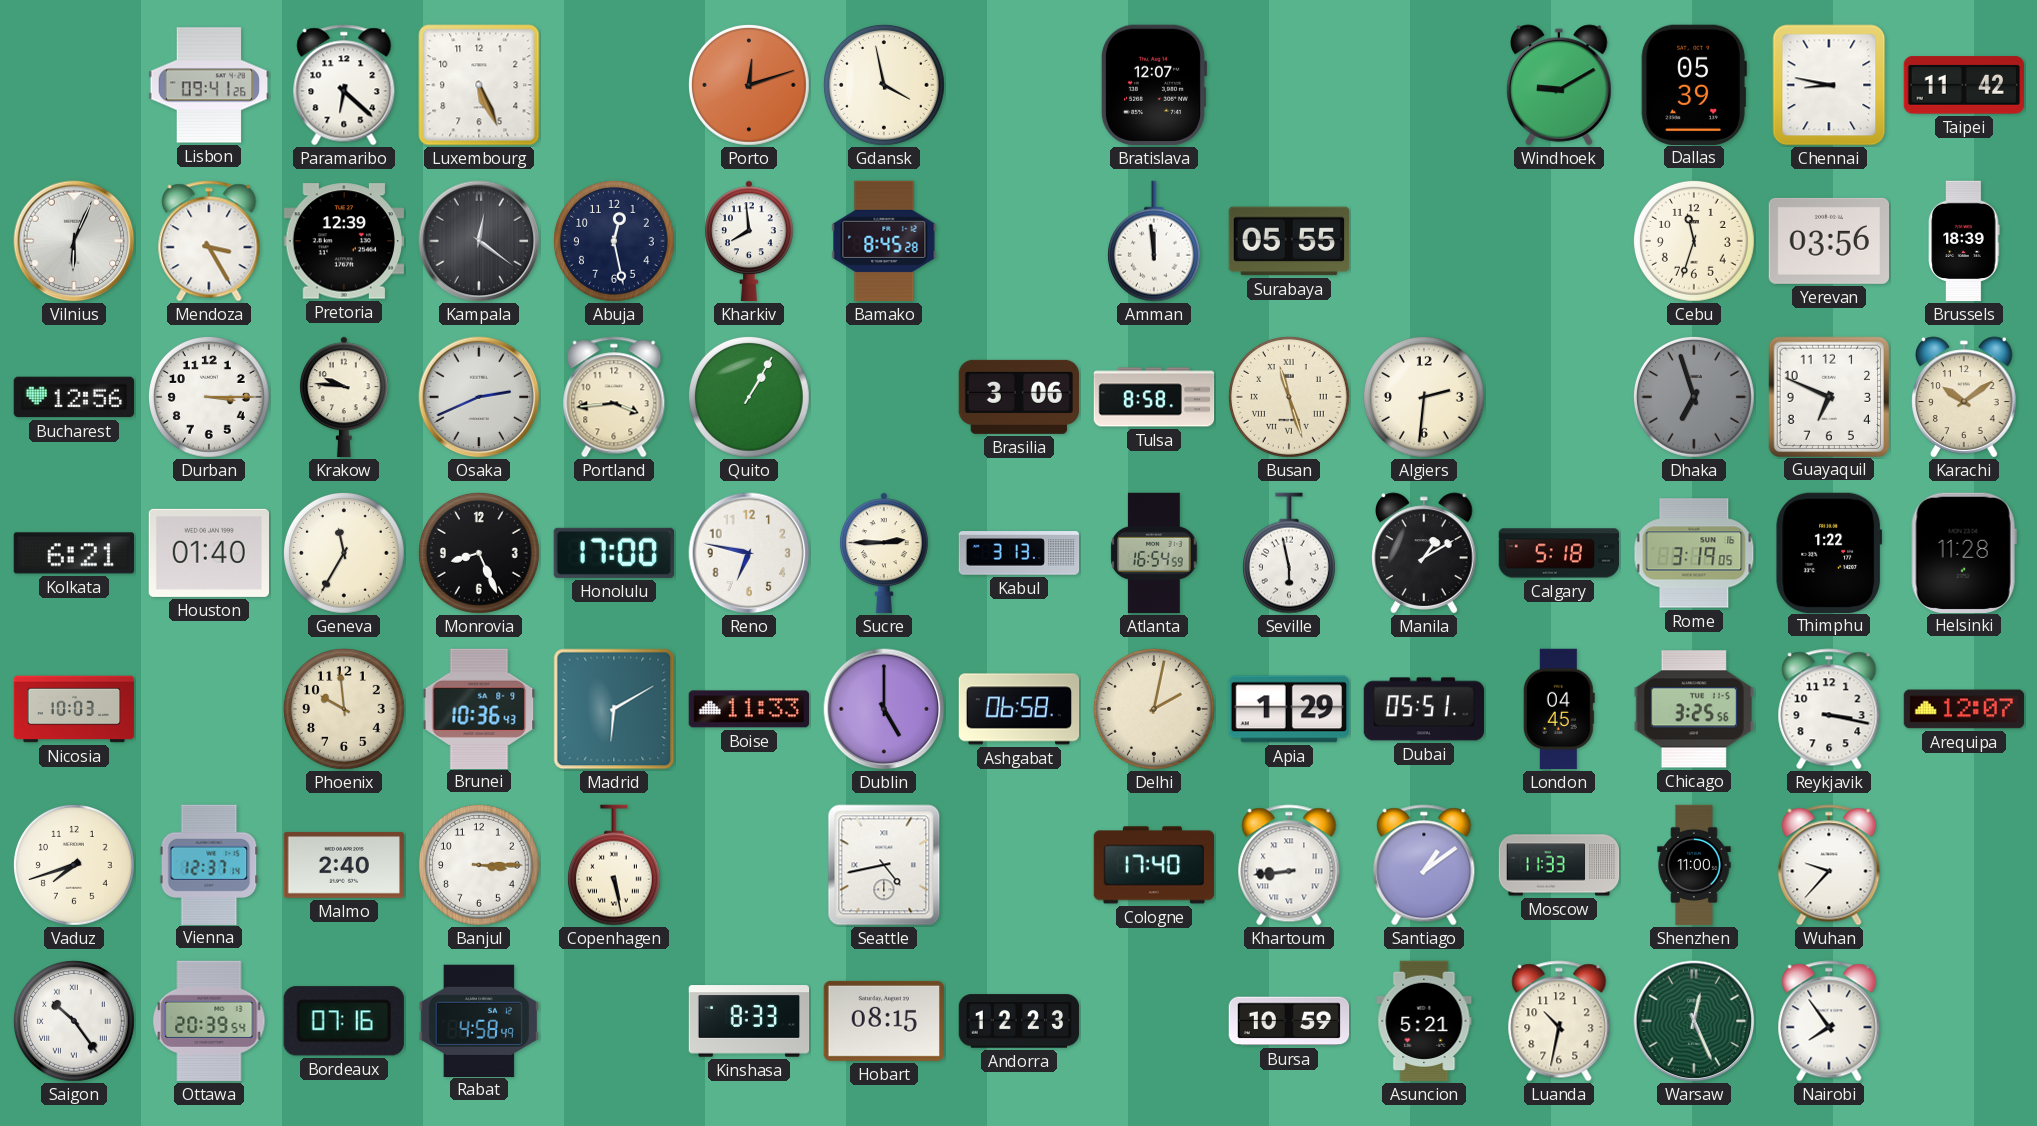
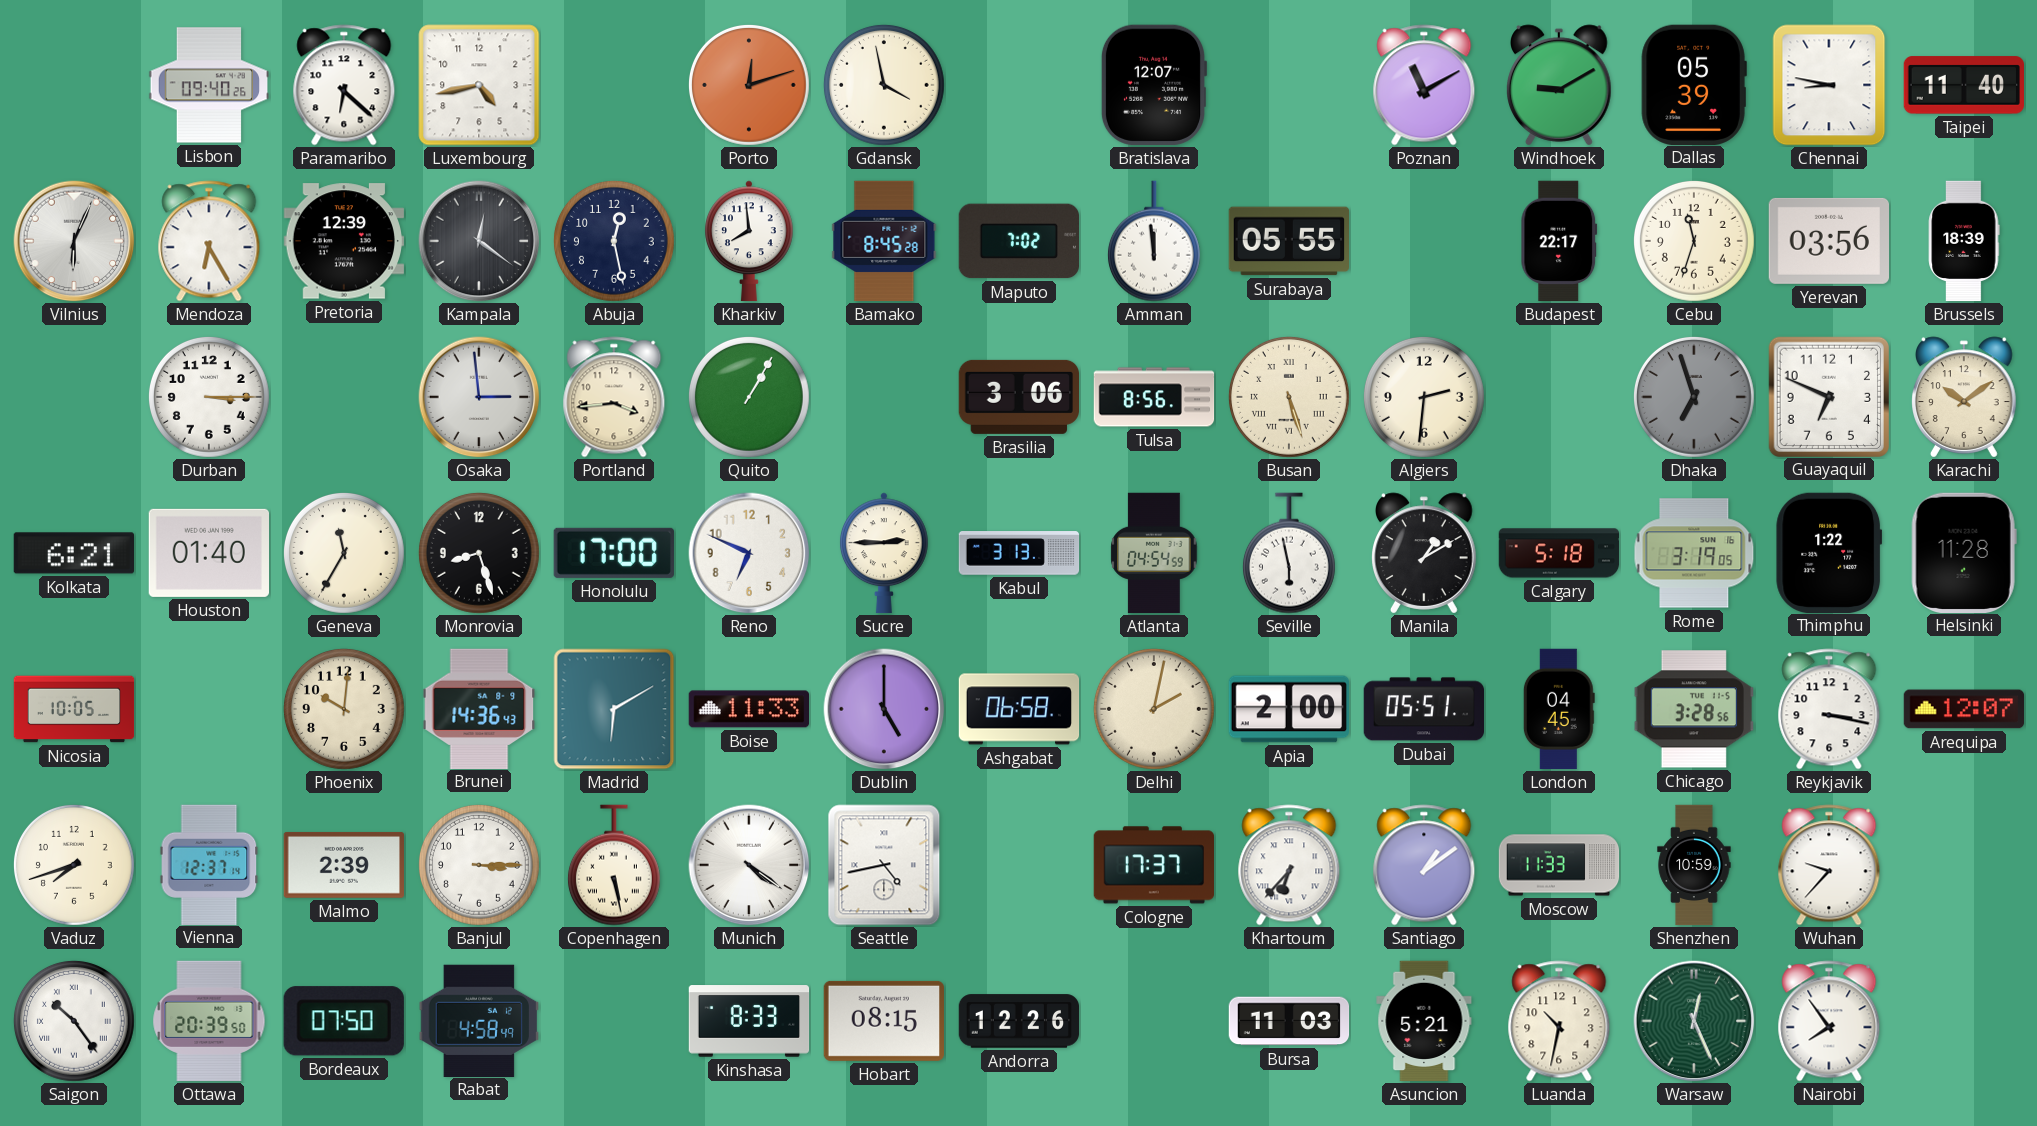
Lisbon: 09:41 -> 09:40 (209, 85)
Luxembourg: 5:26 -> 4:43 (479, 85)
Poznan: none -> 11:10 (1424, 85)
Taipei: 11:42 -> 11:40 (1963, 85)
Mendoza: 3:25 -> 6:25 (209, 241)
Maputo: none -> 7:02 (1018, 241)
Budapest: none -> 22:17 (1559, 241)
Bucharest: 12:56 -> none (74, 397)
Krakow: 9:46 -> none (345, 397)
Osaka: 2:41 -> 2:59 (479, 397)
Tulsa: 8:58 -> 8:56 (1154, 397)
Busan: 11:27 -> 5:27 (1289, 397)
Monrovia: 8:26 -> 8:27 (479, 553)
Reno: 6:47 -> 6:49 (749, 553)
Atlanta: 16:54 -> 04:54 (1154, 553)
Nicosia: 10:03 -> 10:05 (74, 709)
Phoenix: 9:59 -> 10:01 (344, 709)
Brunei: 10:36 -> 14:36 (479, 708)
Apia: 1:29 -> 2:00 (1288, 709)
Chicago: 3:25 -> 3:28 (1693, 709)
Malmo: 2:40 -> 2:39 (343, 865)
Munich: none -> 4:21 (749, 865)
Cologne: 17:40 -> 17:37 (1153, 865)
Khartoum: 8:44 -> 6:37 (1289, 865)
Shenzhen: 11:00 -> 10:59 (1694, 865)
Ottawa: 20:39:54 -> 20:39:50 (209, 1021)
Bordeaux: 07:16 -> 07:50 (344, 1021)
Andorra: 12:23 -> 12:26 (1019, 1021)
Bursa: 10:59 -> 11:03 (1289, 1021)
